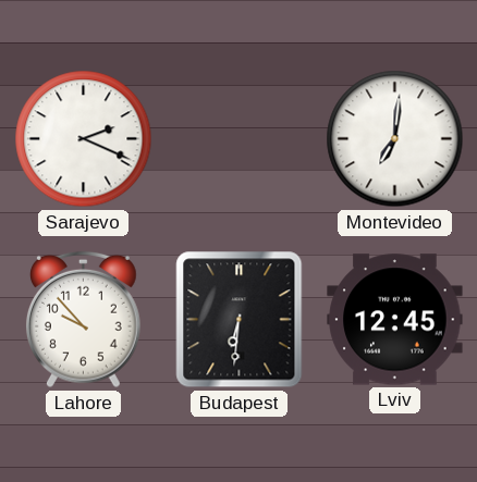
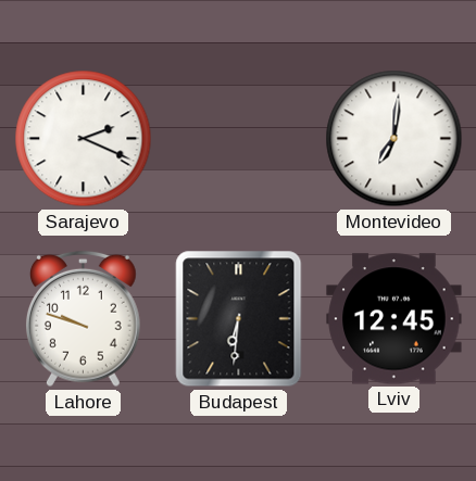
Lahore: 9:53 -> 9:48 (83, 319)
